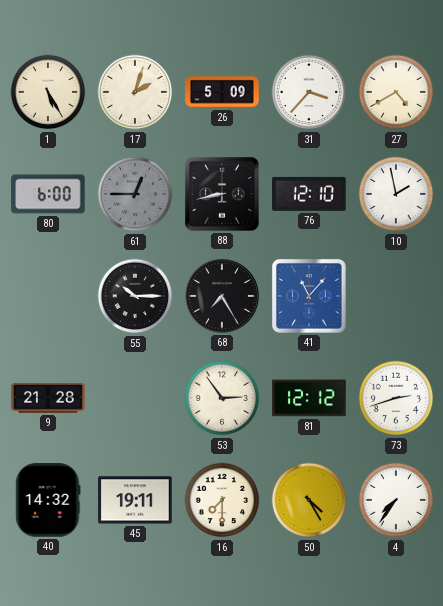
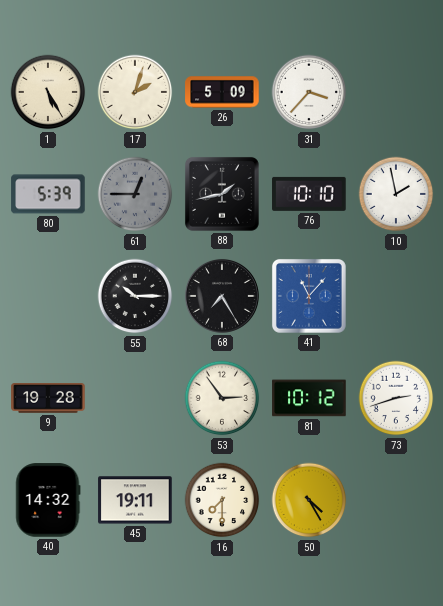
27: 4:40 -> none (396, 92)
80: 6:00 -> 5:39 (48, 194)
88: 8:43 -> 1:43 (222, 194)
76: 12:10 -> 10:10 (309, 194)
9: 21:28 -> 19:28 (48, 399)
81: 12:12 -> 10:12 (309, 398)
4: 7:36 -> none (396, 500)
